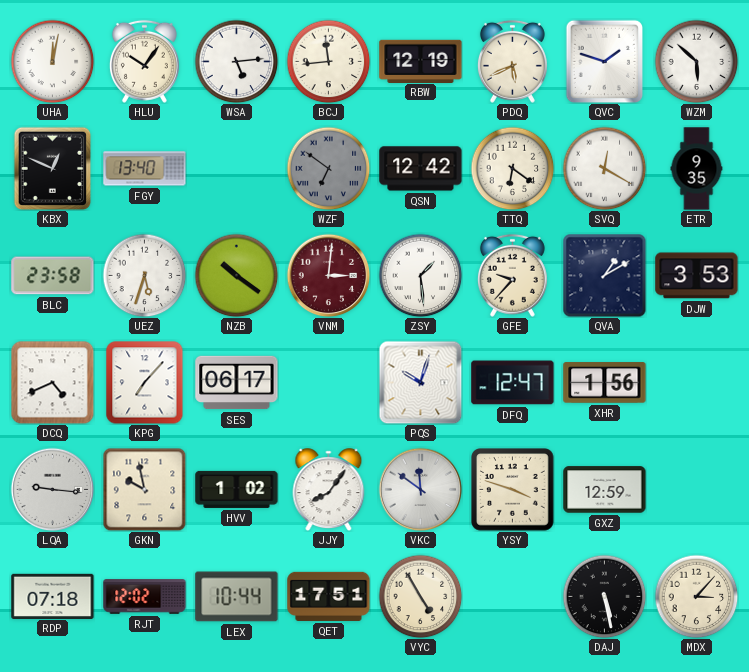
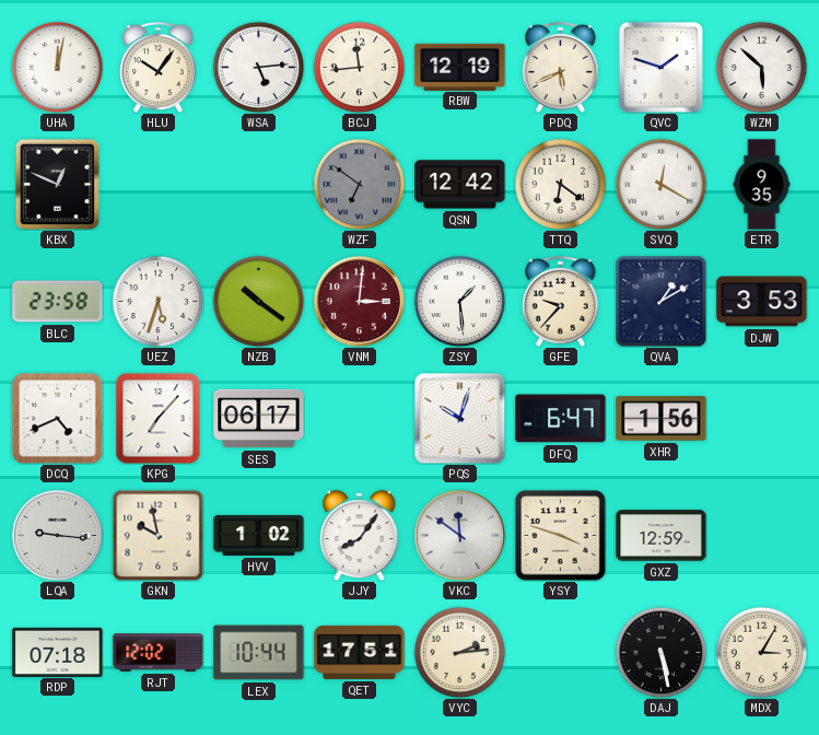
FGY: 13:40 -> none (145, 169)
DFQ: 12:47 -> 6:47 (561, 419)
VYC: 4:55 -> 2:14 (459, 652)
MDX: 3:07 -> 3:05 (761, 652)
